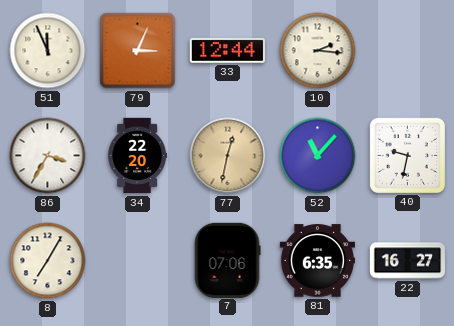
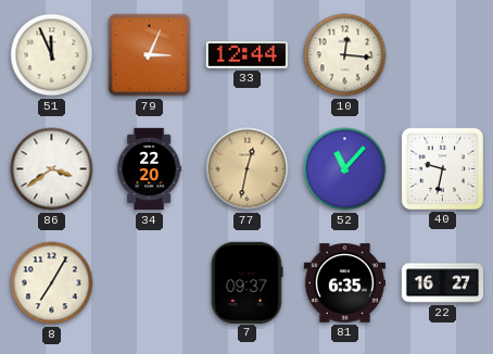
10: 2:16 -> 12:16 (345, 55)
86: 3:35 -> 3:39 (52, 169)
7: 07:06 -> 09:37 (246, 282)
